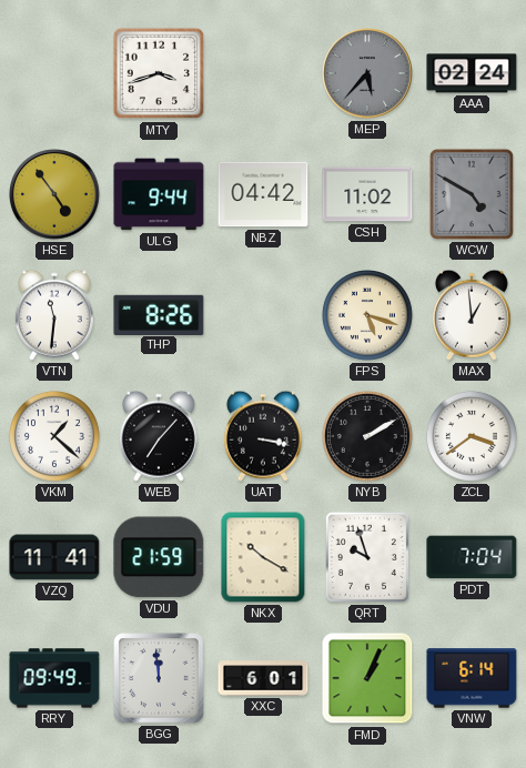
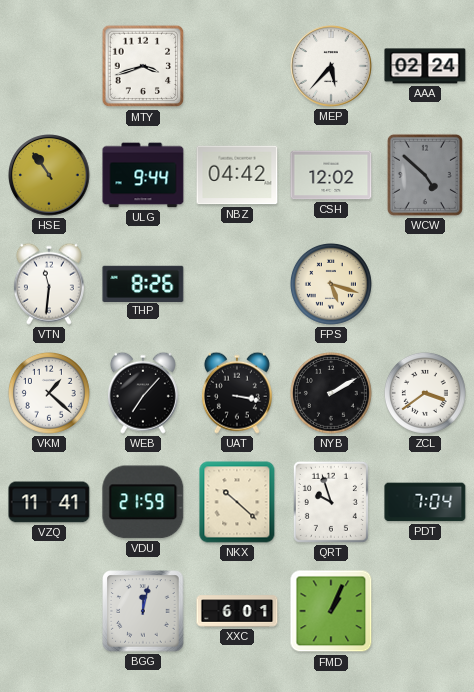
MEP dial: grey -> white (331, 66)
HSE: 4:54 -> 10:54 (49, 175)
CSH: 11:02 -> 12:02 (331, 175)
WCW: 4:50 -> 4:52 (425, 175)
MAX: 12:59 -> none (472, 315)
NKX: 10:20 -> 10:22 (237, 502)
RRY: 09:49 -> none (54, 678)
BGG: 11:59 -> 12:02 (143, 611)
VNW: 6:14 -> none (472, 678)
